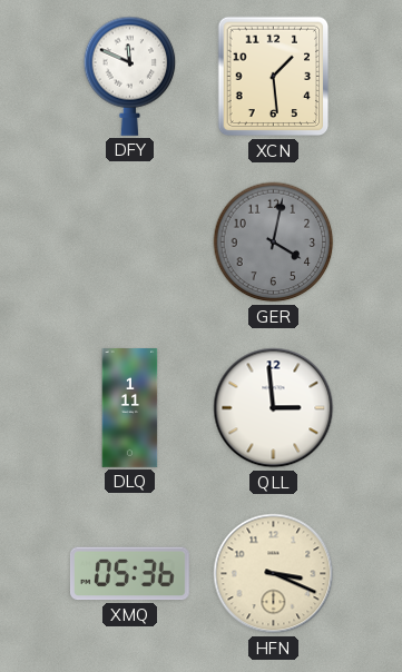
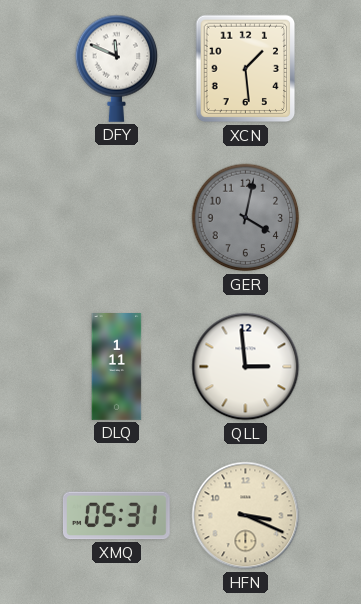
XMQ: 05:36 -> 05:31 (116, 516)
